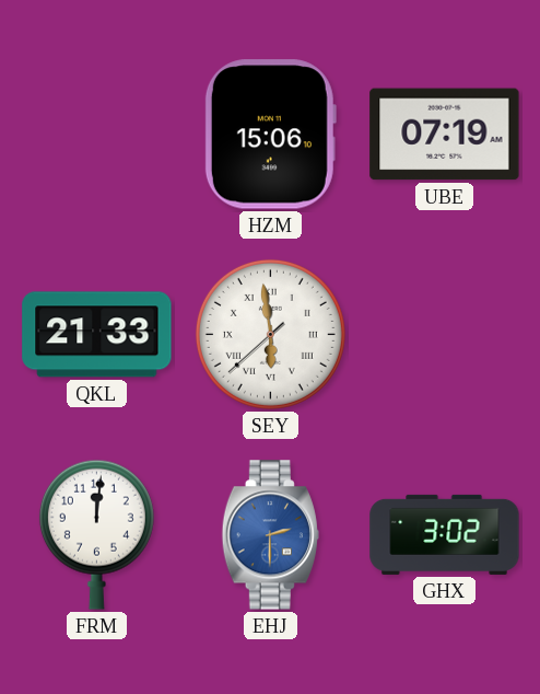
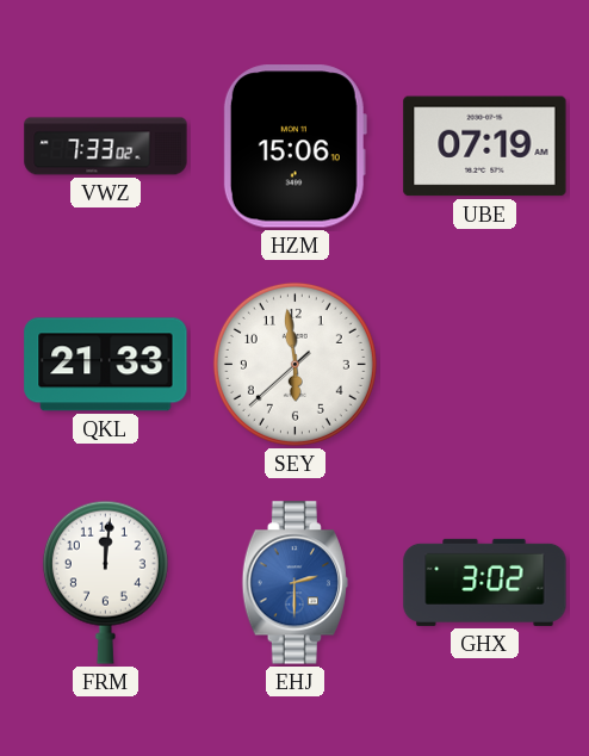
VWZ: none -> 7:33 (106, 147)
SEY numerals: Roman -> Arabic (294, 364)
